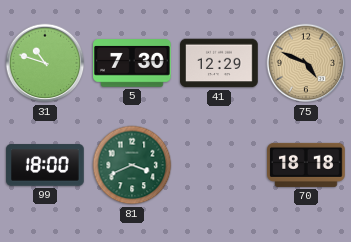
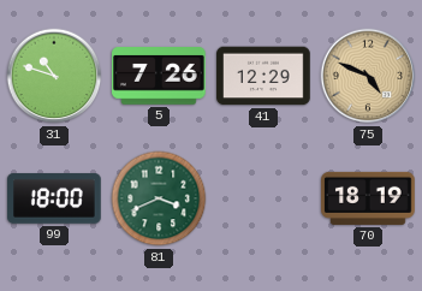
5: 7:30 -> 7:26 (159, 76)
70: 18:18 -> 18:19 (368, 198)
